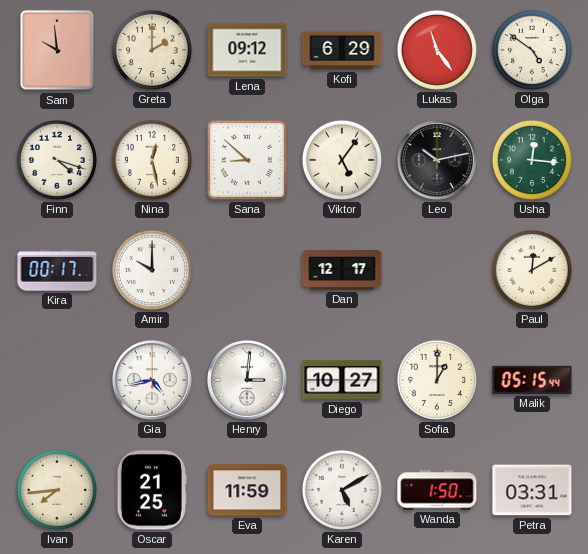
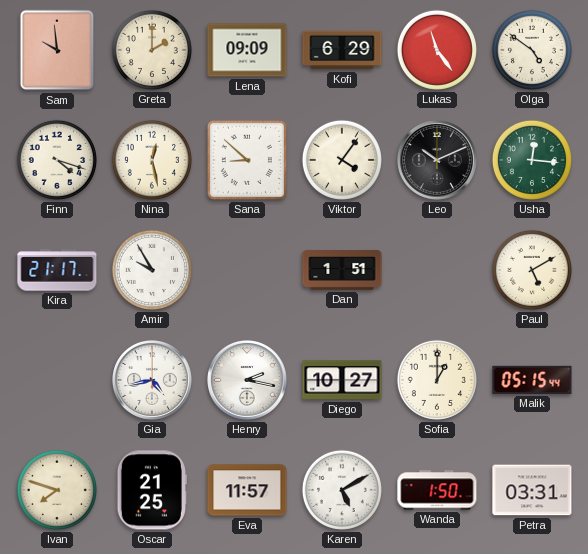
Lena: 09:12 -> 09:09 (247, 50)
Viktor: 5:06 -> 4:06 (342, 160)
Leo: 10:13 -> 10:11 (438, 161)
Kira: 00:17 -> 21:17 (57, 270)
Amir: 10:00 -> 9:55 (152, 270)
Dan: 12:17 -> 1:51 (342, 270)
Paul: 12:10 -> 5:10 (532, 270)
Henry: 3:01 -> 2:17 (248, 381)
Ivan: 7:44 -> 7:48 (57, 490)
Eva: 11:59 -> 11:57 (247, 490)
